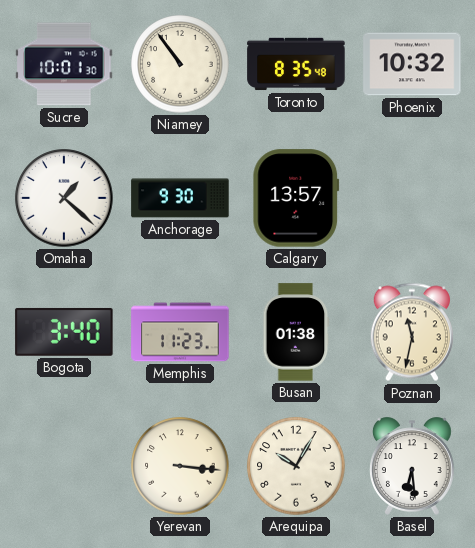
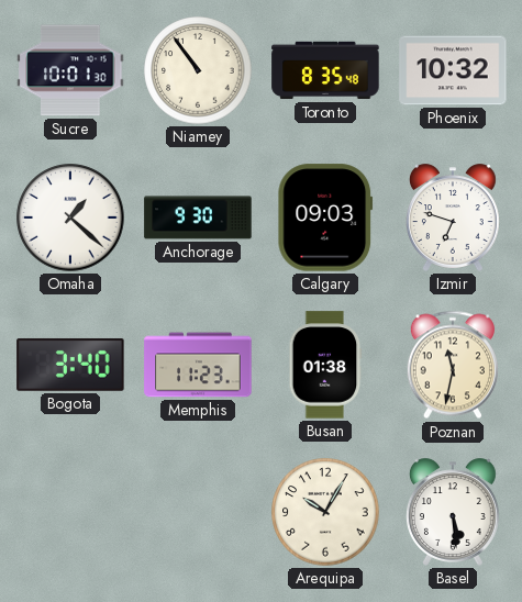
Calgary: 13:57 -> 09:03 (325, 218)
Izmir: none -> 6:48 (453, 218)
Yerevan: 3:16 -> none (180, 466)
Basel: 6:29 -> 5:29 (453, 512)
